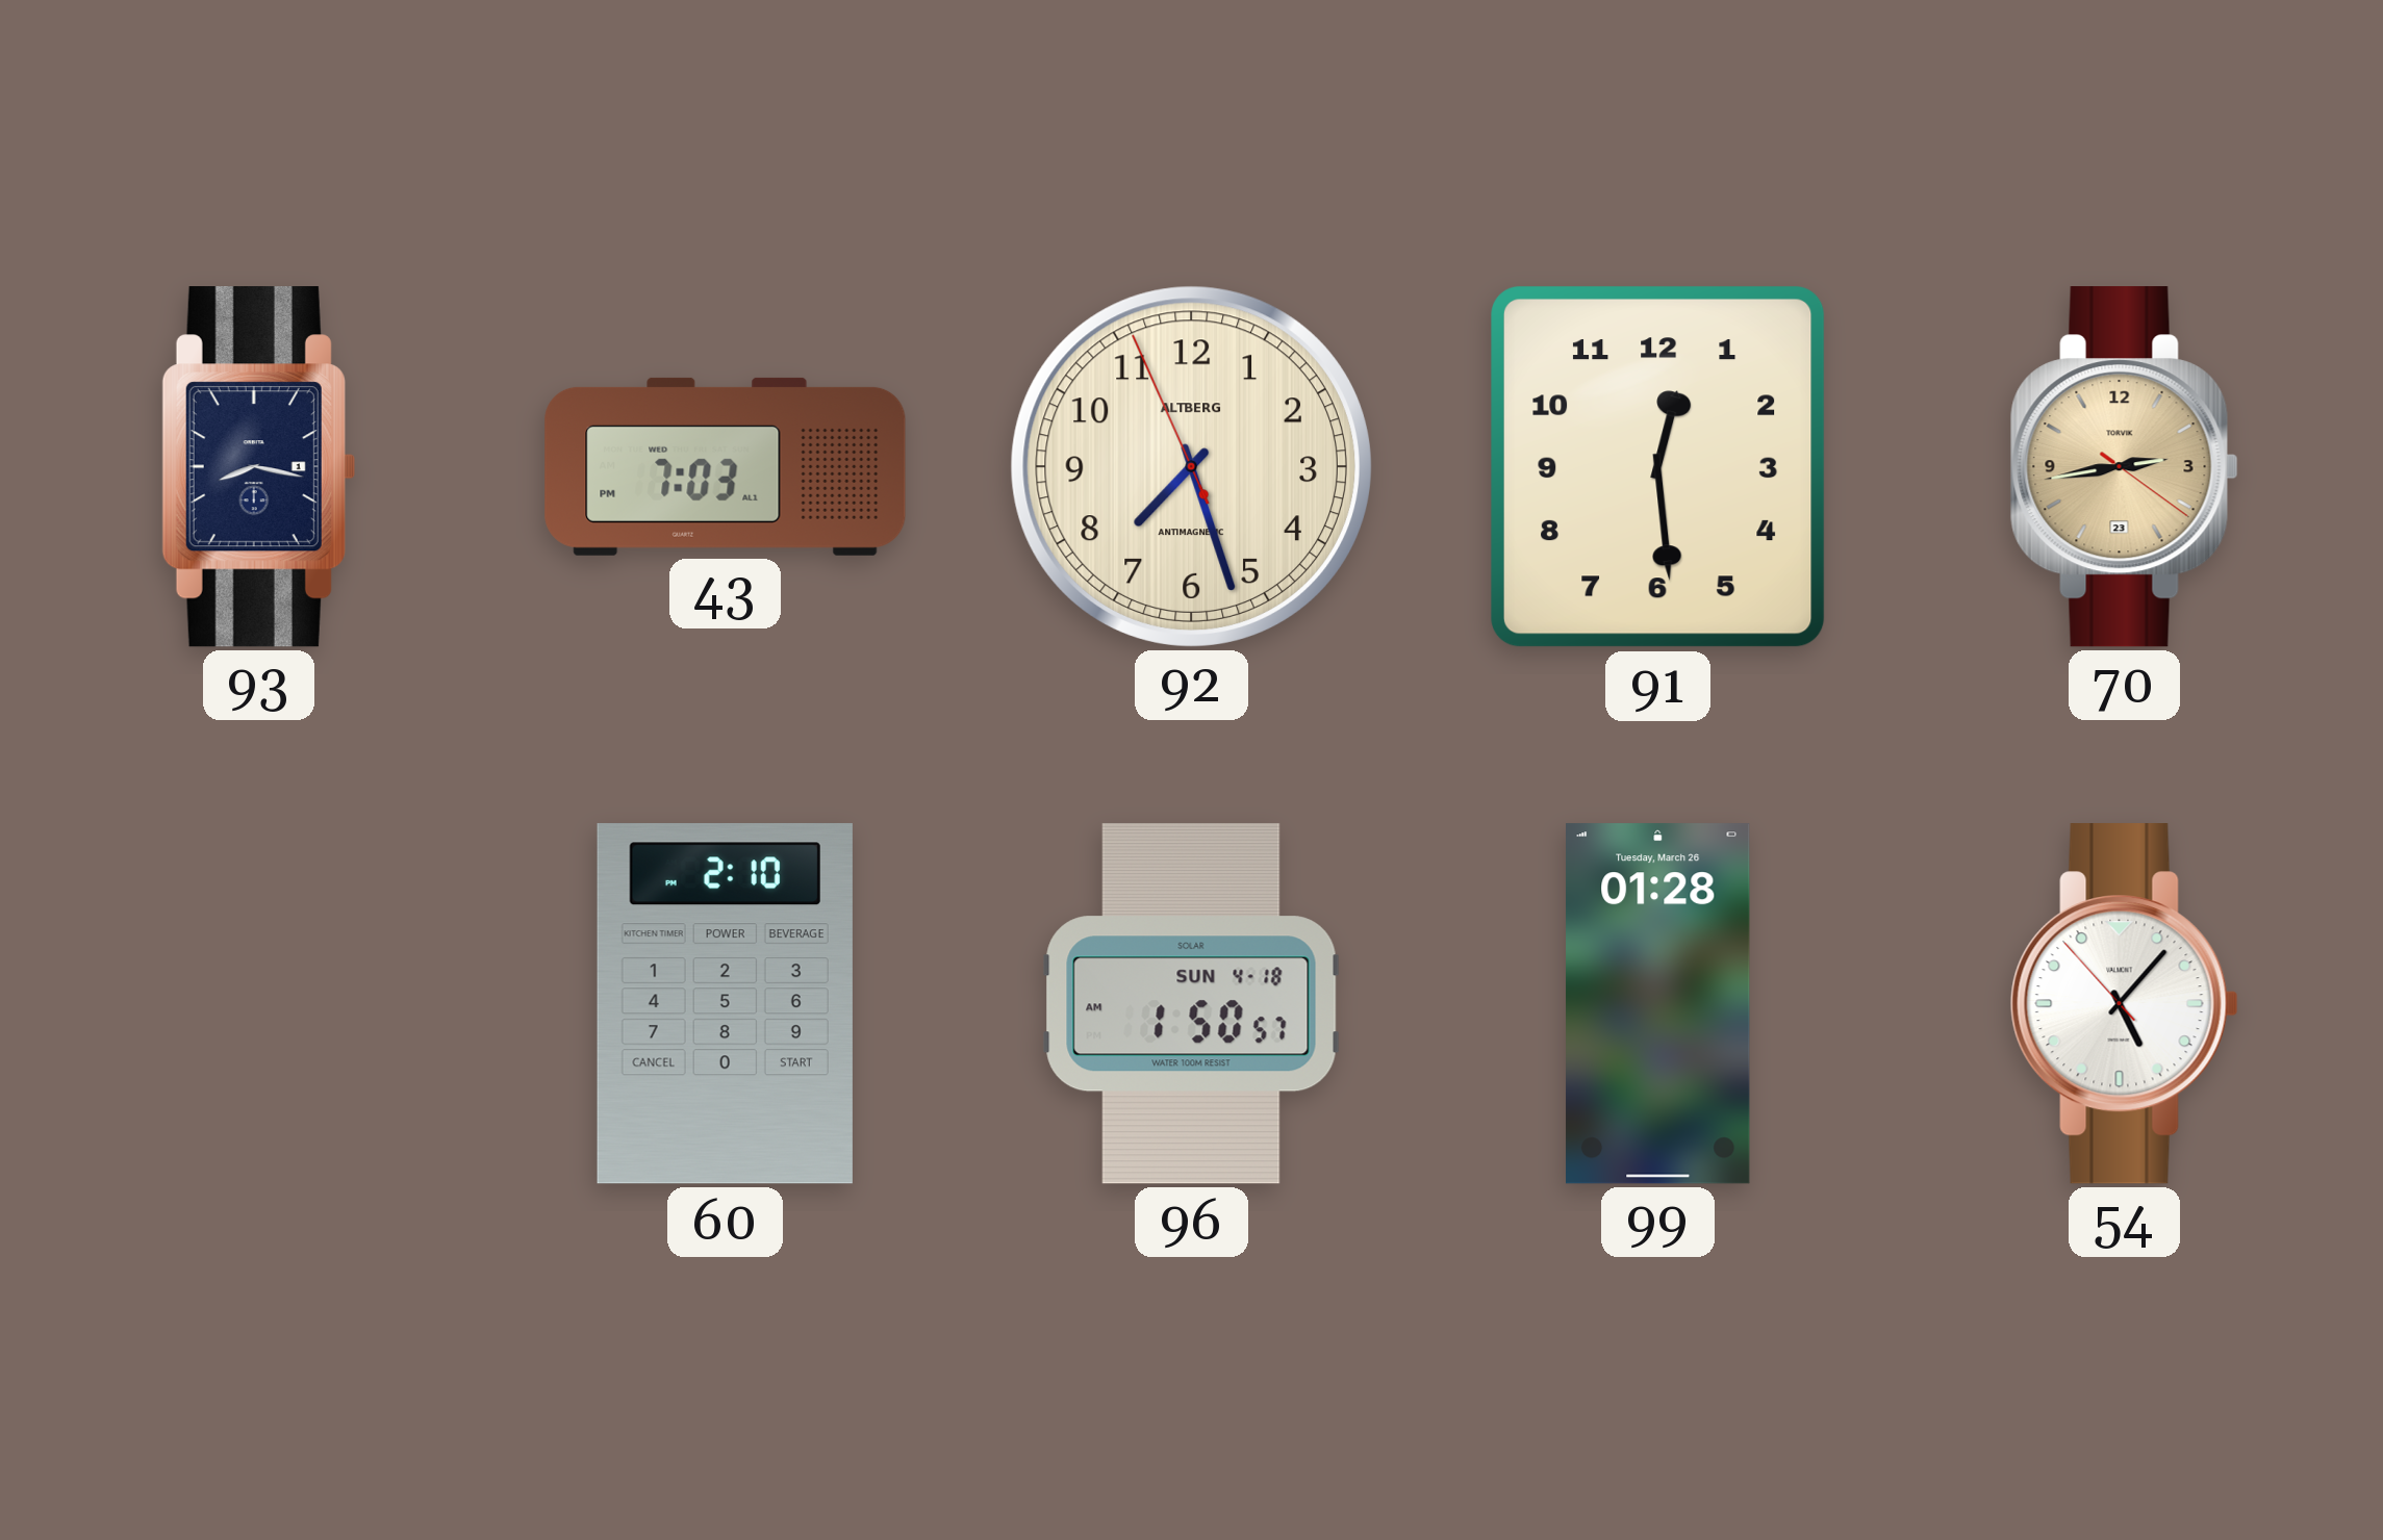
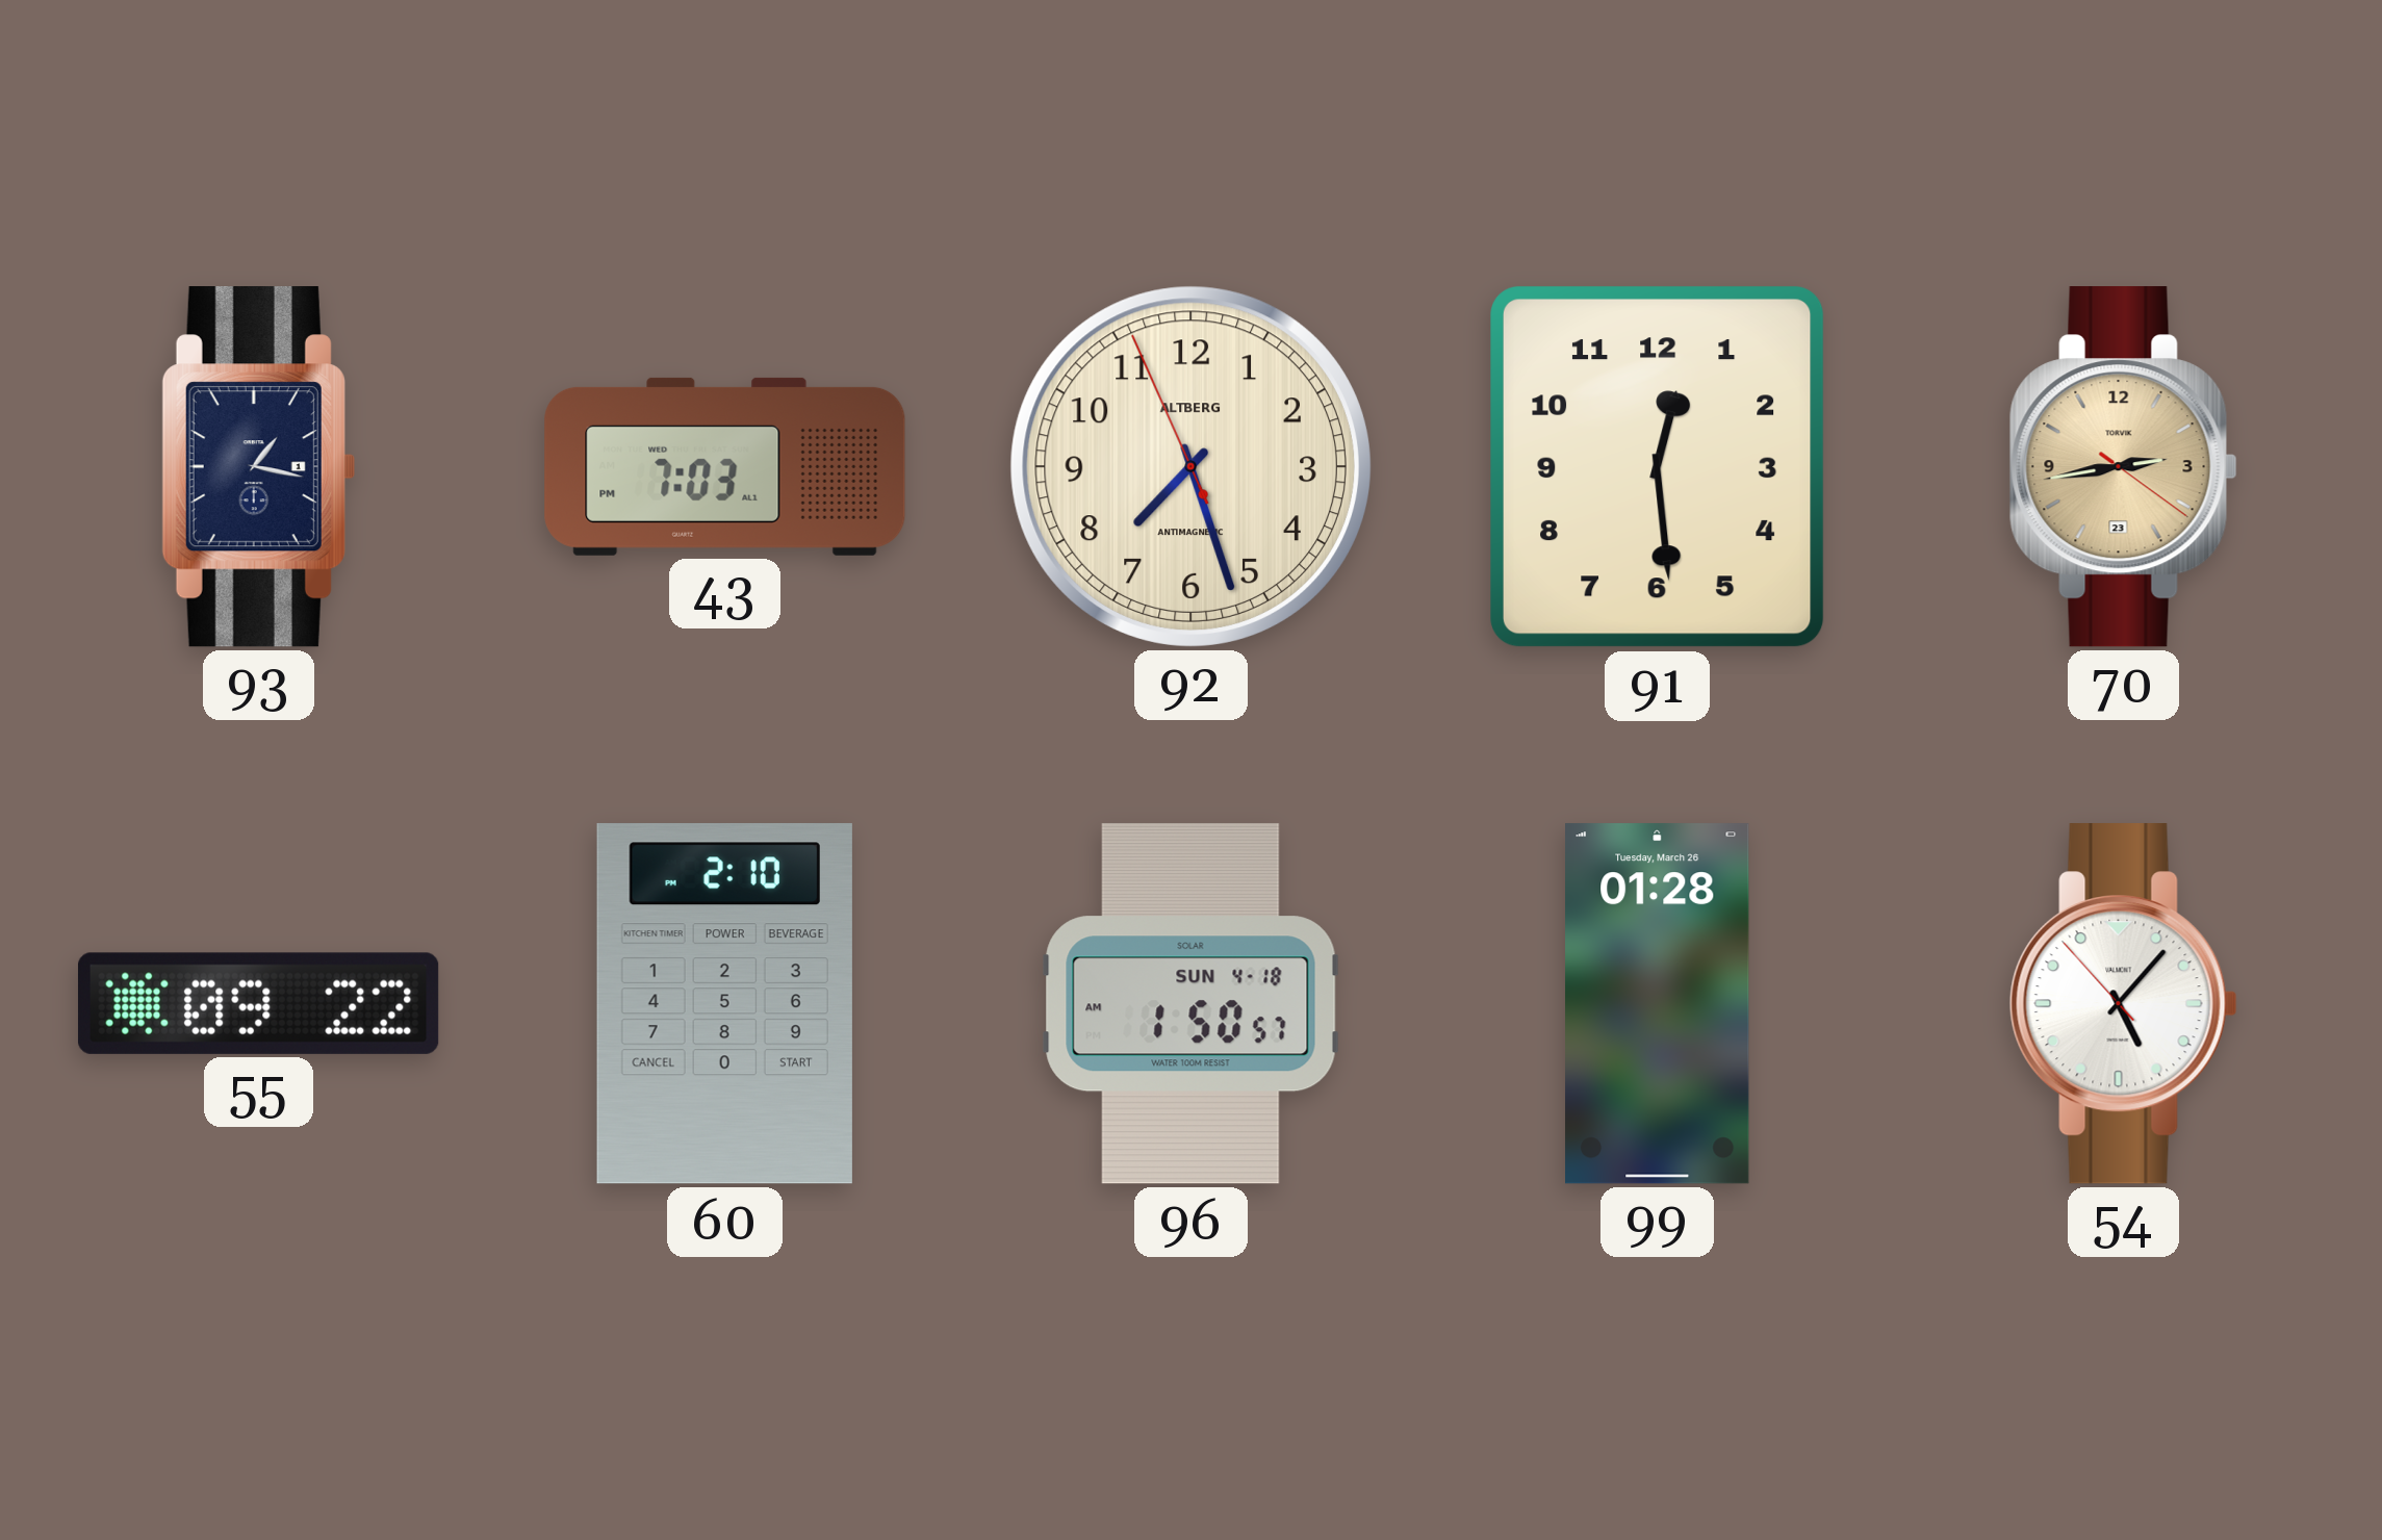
93: 8:17 -> 1:17 (258, 467)
55: none -> 09:22 (258, 1003)
